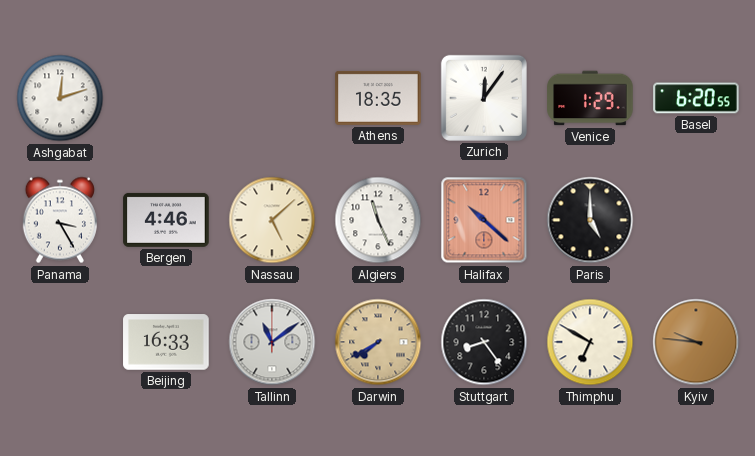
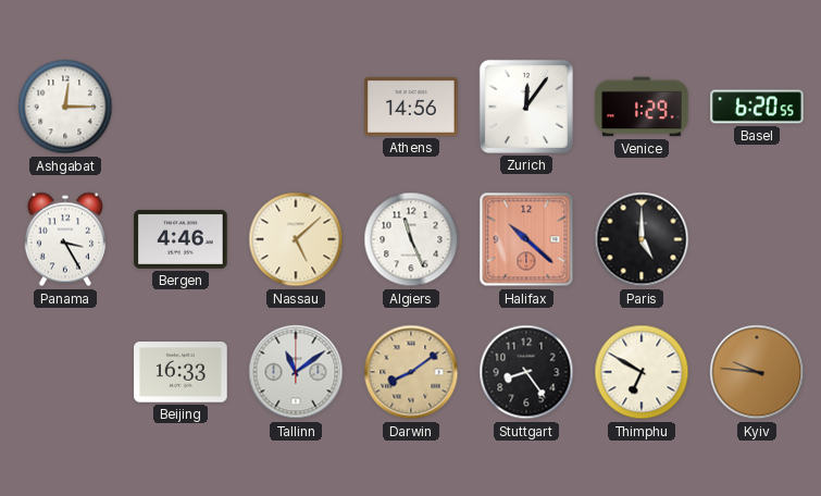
Ashgabat: 12:12 -> 12:15 (65, 107)
Athens: 18:35 -> 14:56 (411, 107)
Darwin: 7:40 -> 8:09 (411, 372)
